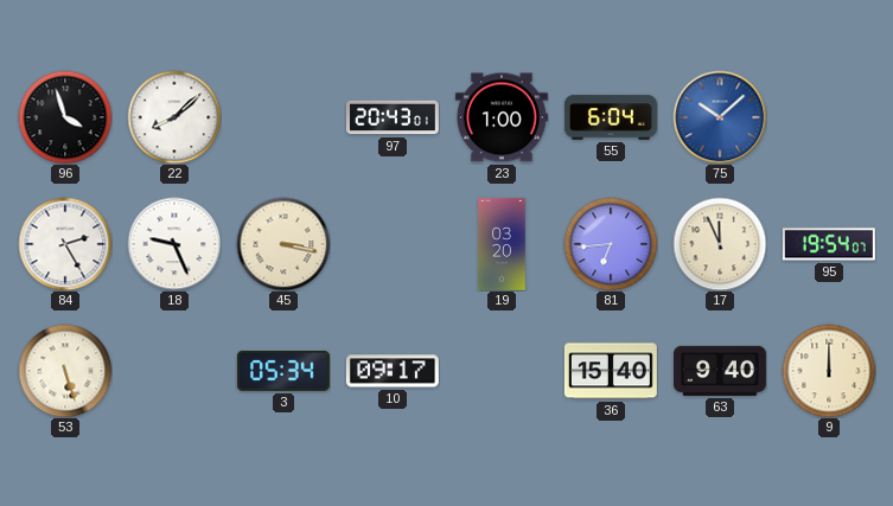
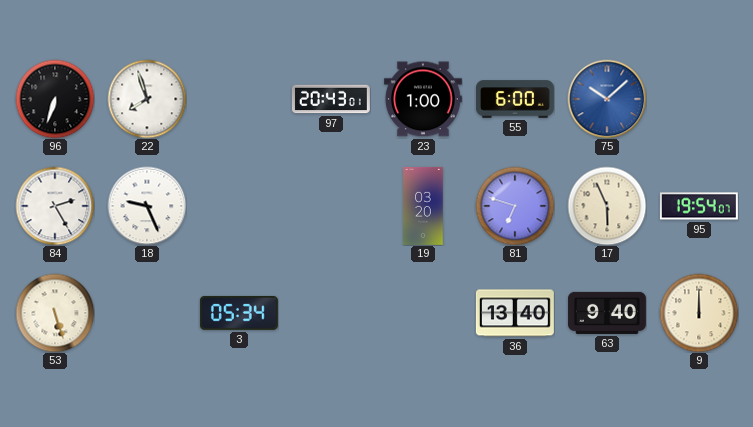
96: 3:57 -> 6:33 (55, 99)
22: 8:08 -> 7:57 (147, 99)
55: 6:04 -> 6:00 (515, 99)
45: 3:17 -> none (283, 244)
81: 6:44 -> 6:48 (515, 206)
17: 11:56 -> 5:56 (607, 206)
10: 09:17 -> none (393, 371)
36: 15:40 -> 13:40 (515, 313)
